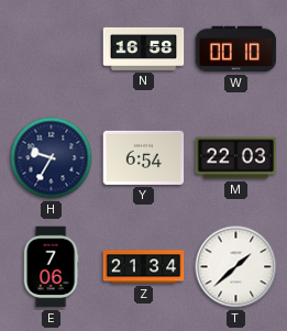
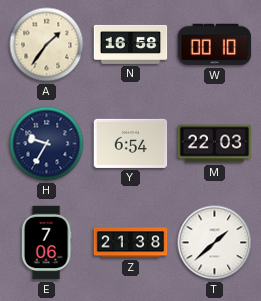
A: none -> 1:36 (47, 45)
Z: 21:34 -> 21:38 (131, 243)
